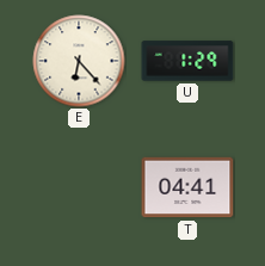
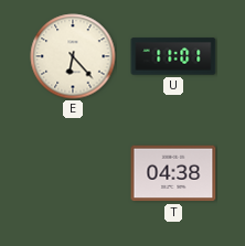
U: 1:29 -> 11:01 (173, 56)
T: 04:41 -> 04:38 (173, 173)
